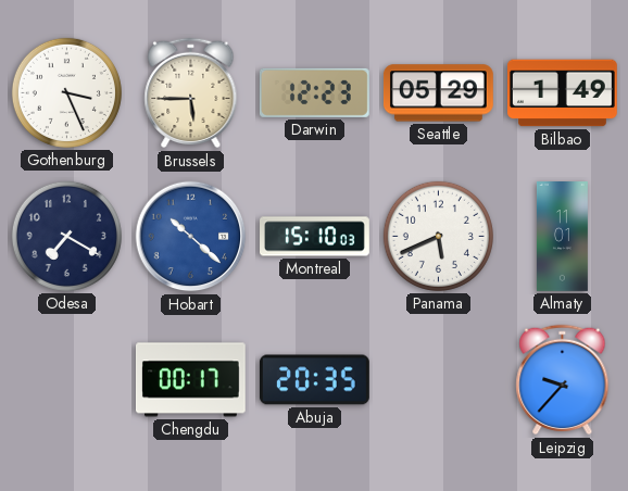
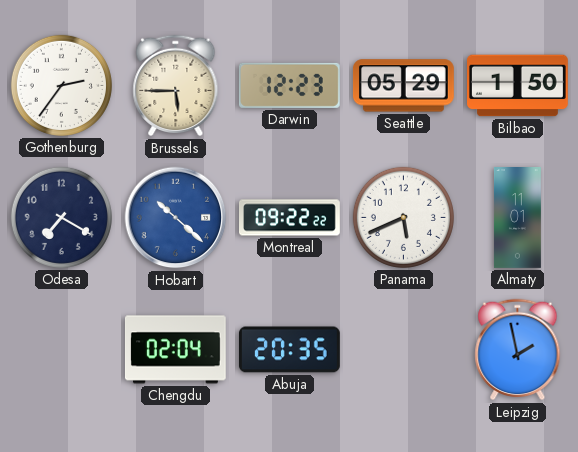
Gothenburg: 3:26 -> 2:36 (61, 85)
Bilbao: 1:49 -> 1:50 (518, 86)
Montreal: 15:10 -> 09:22 (290, 218)
Chengdu: 00:17 -> 02:04 (175, 350)
Leipzig: 9:37 -> 1:58 (518, 350)
